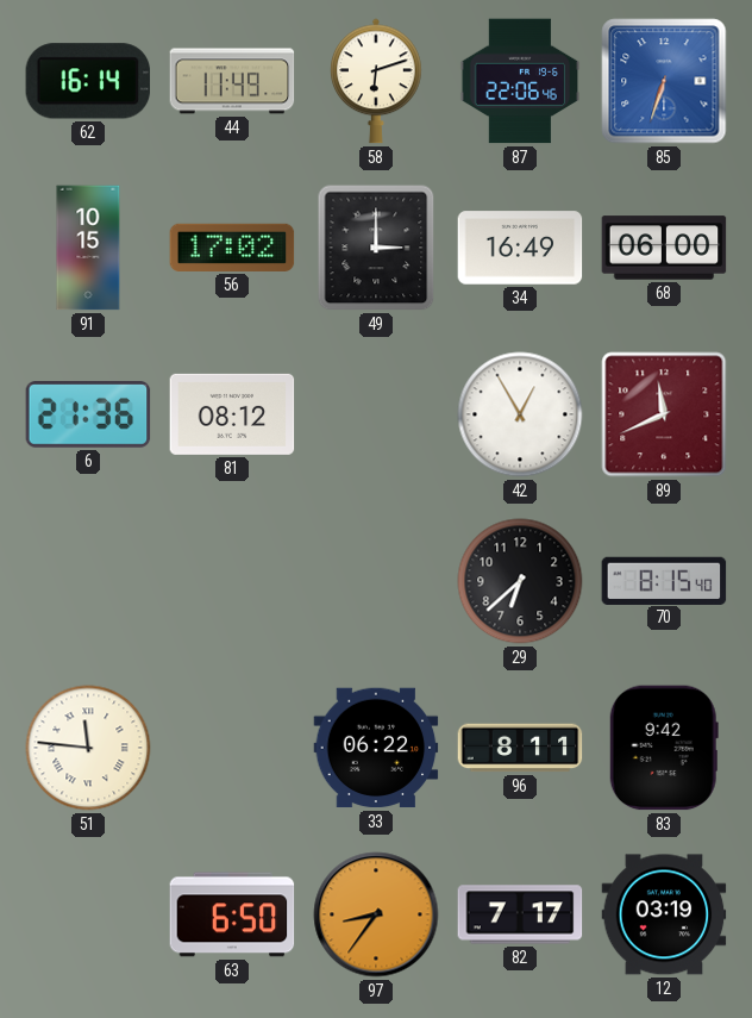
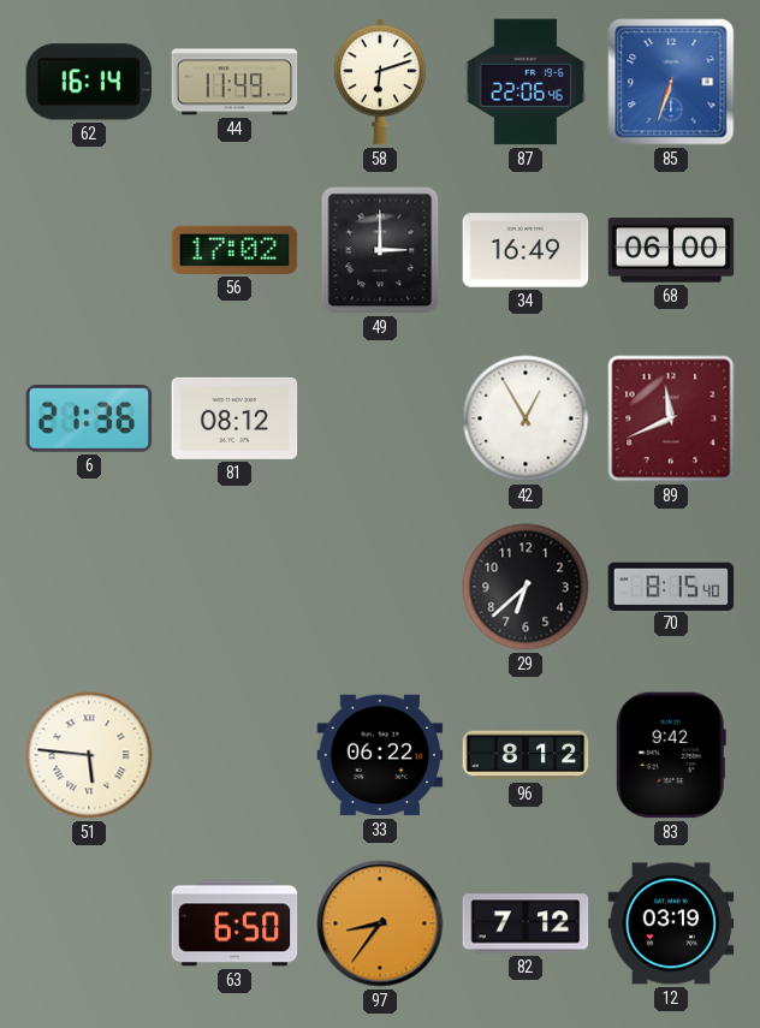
91: 10:15 -> none (88, 248)
51: 11:46 -> 5:46 (89, 755)
96: 8:11 -> 8:12 (526, 755)
82: 7:17 -> 7:12 (526, 923)
